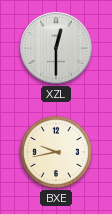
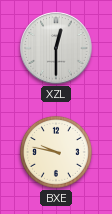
BXE: 9:43 -> 9:47 (56, 152)
